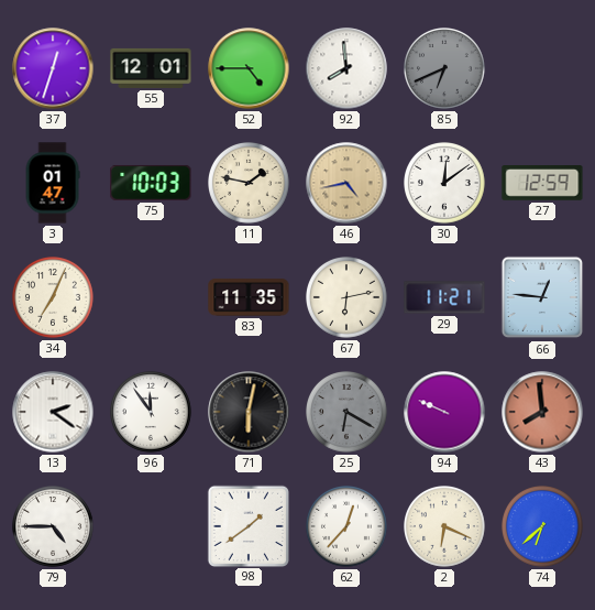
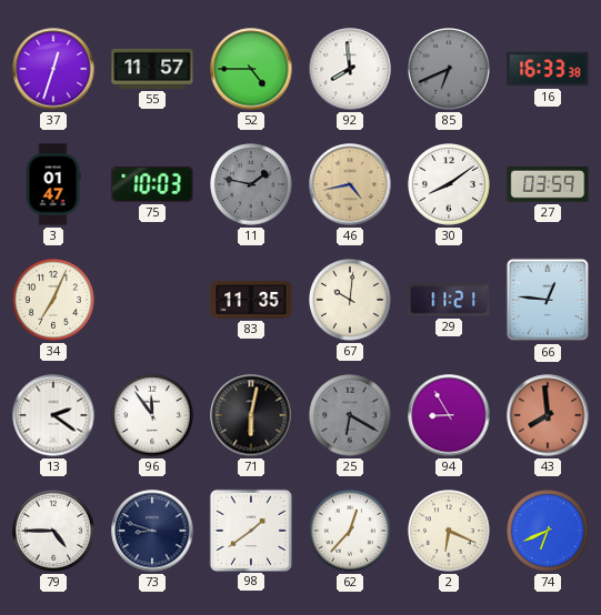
55: 12:01 -> 11:57 (152, 69)
16: none -> 16:33 (548, 69)
11 dial: cream -> grey (252, 185)
30: 12:09 -> 8:09 (450, 185)
27: 12:59 -> 03:59 (548, 185)
67: 6:13 -> 10:01 (351, 301)
94: 9:49 -> 8:55 (449, 415)
73: none -> 8:48 (152, 531)
74: 6:38 -> 6:41 (549, 532)
